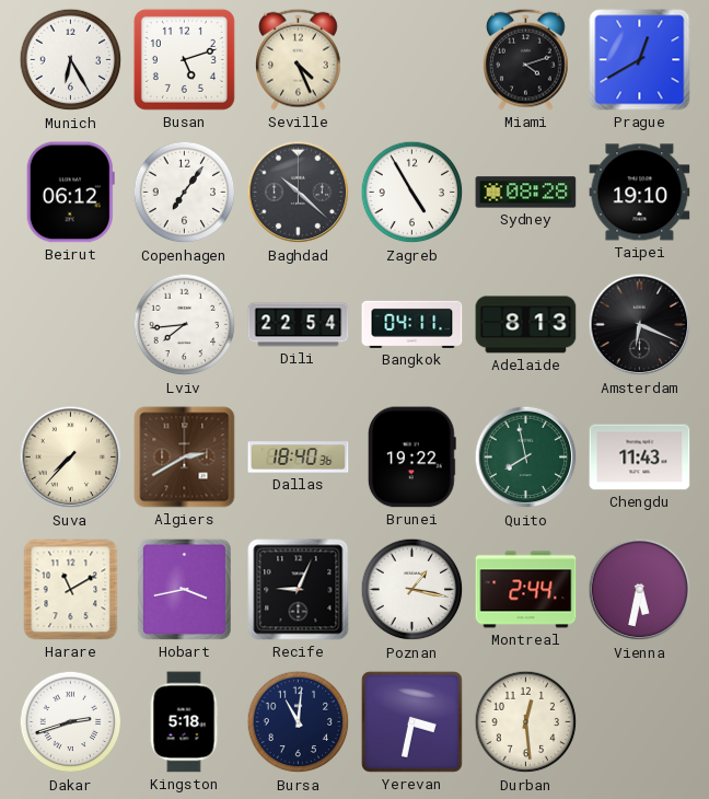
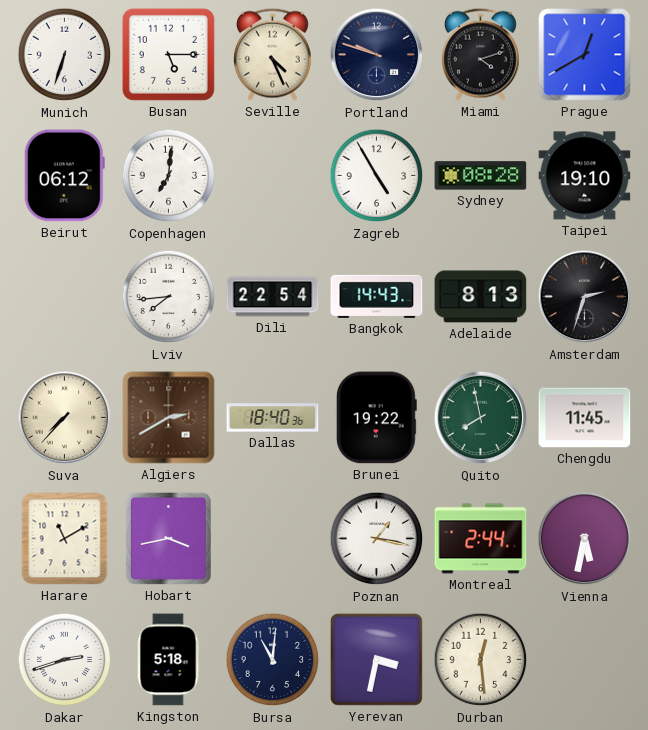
Munich: 6:25 -> 6:33 (65, 55)
Busan: 5:12 -> 5:15 (168, 54)
Portland: none -> 9:48 (377, 55)
Copenhagen: 7:06 -> 7:01 (169, 176)
Baghdad: 10:22 -> none (299, 193)
Bangkok: 04:11 -> 14:43 (377, 296)
Amsterdam: 6:19 -> 2:33 (585, 297)
Chengdu: 11:43 -> 11:45 (585, 418)
Recife: 9:04 -> none (299, 590)
